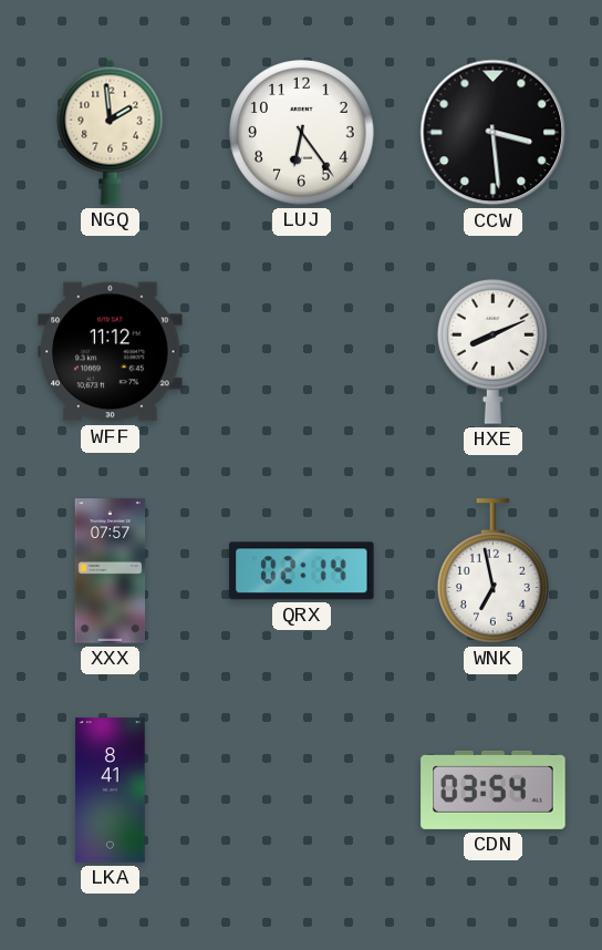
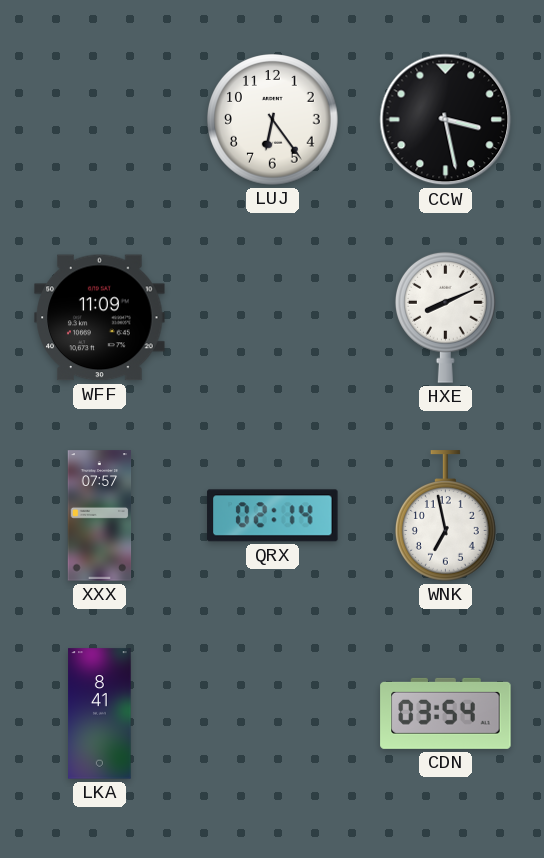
NGQ: 1:59 -> none (111, 132)
CCW: 3:29 -> 3:28 (446, 120)
WFF: 11:12 -> 11:09 (100, 318)
